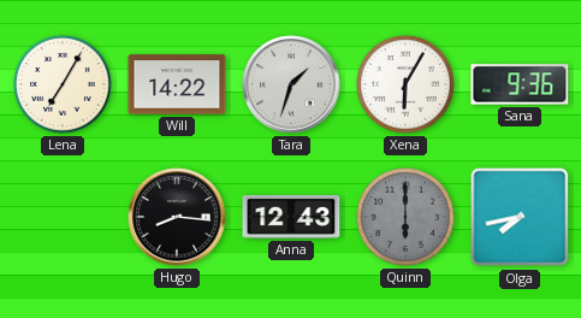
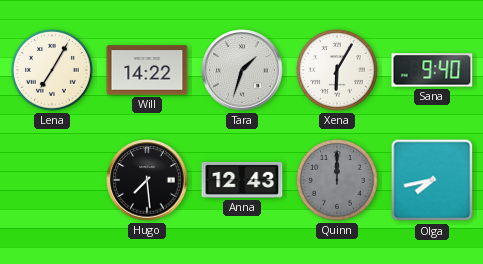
Sana: 9:36 -> 9:40 (432, 70)
Hugo: 8:16 -> 7:29 (147, 180)
Quinn: 6:00 -> 12:00 (337, 180)
